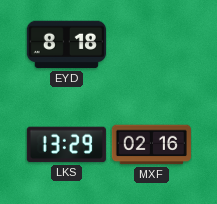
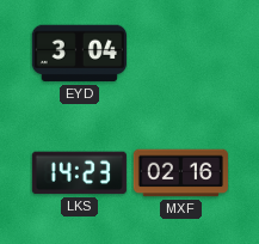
EYD: 8:18 -> 3:04 (79, 54)
LKS: 13:29 -> 14:23 (79, 173)
